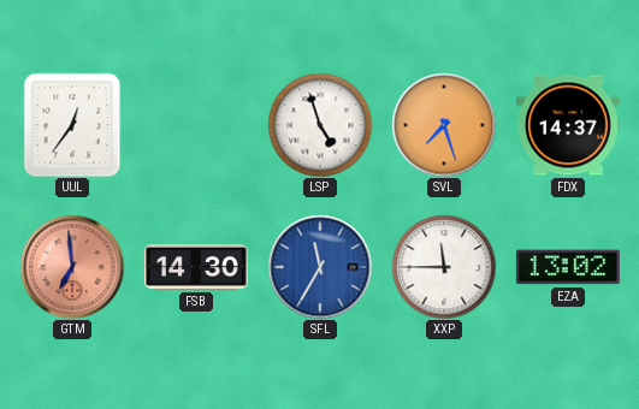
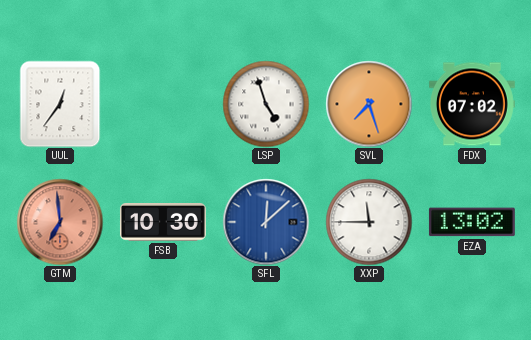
FDX: 14:37 -> 07:02 (472, 104)
FSB: 14:30 -> 10:30 (163, 223)
SFL: 11:35 -> 12:08 (266, 222)
